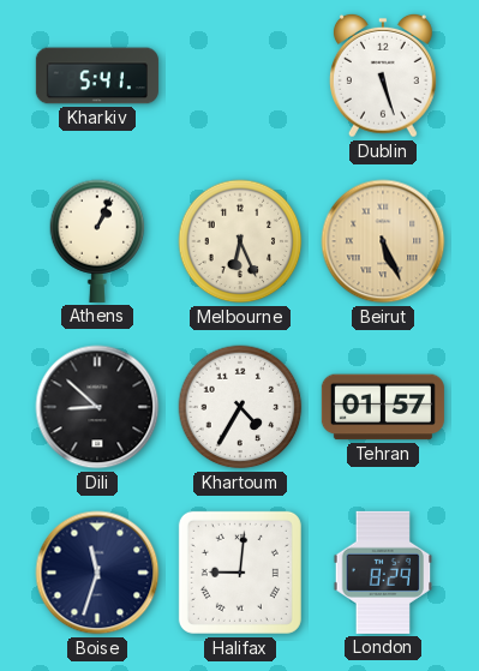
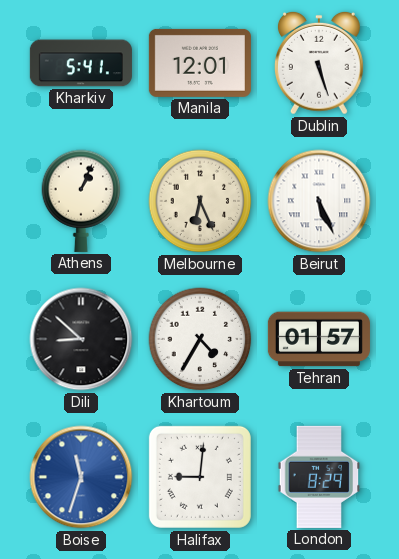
Manila: none -> 12:01 (200, 63)
Beirut dial: champagne -> white (319, 201)
Boise dial: navy -> blue (81, 477)
